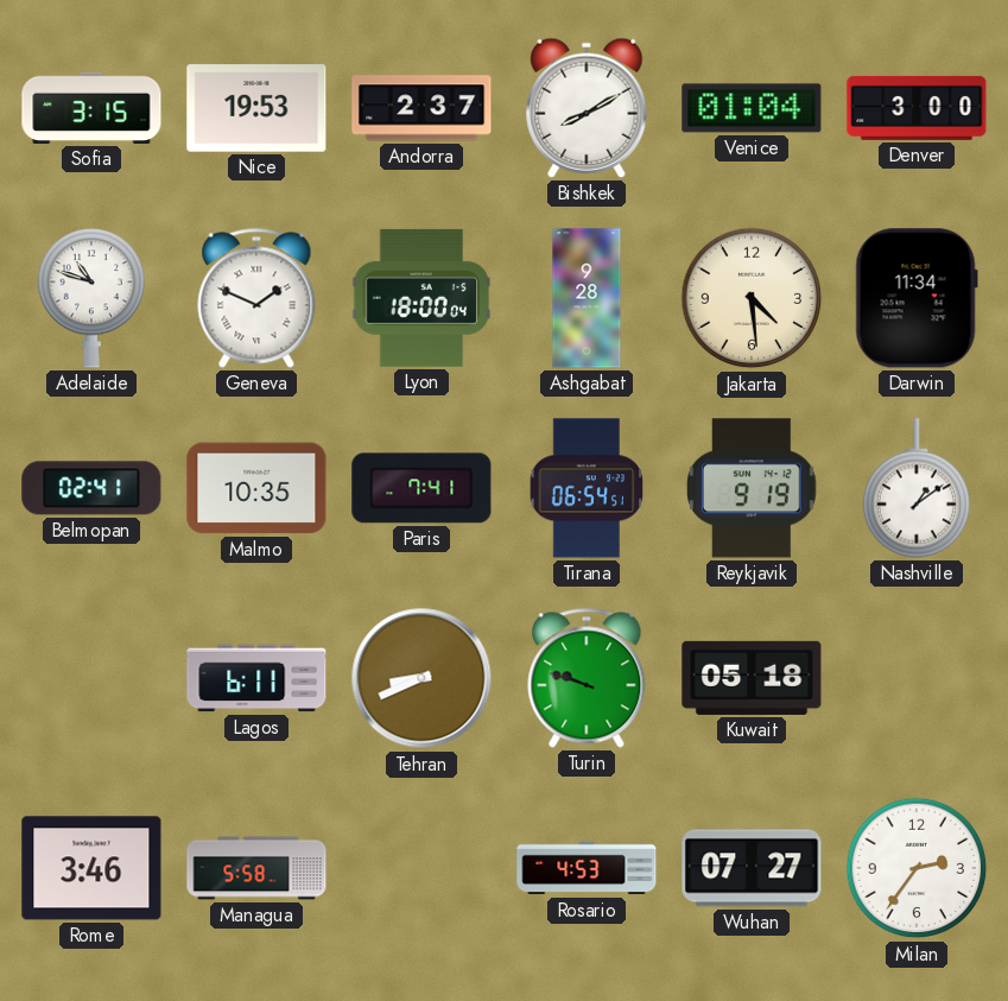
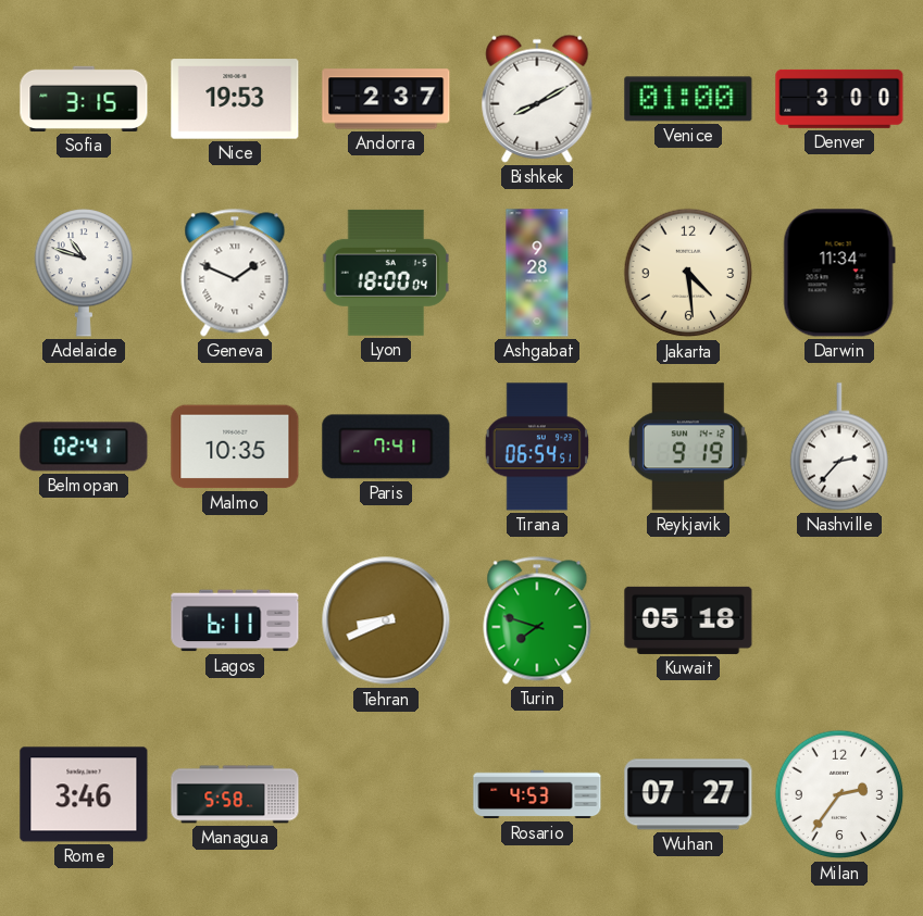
Venice: 01:04 -> 01:00 (688, 99)
Nashville: 1:09 -> 2:37 (839, 447)
Turin: 9:48 -> 7:48 (537, 620)
